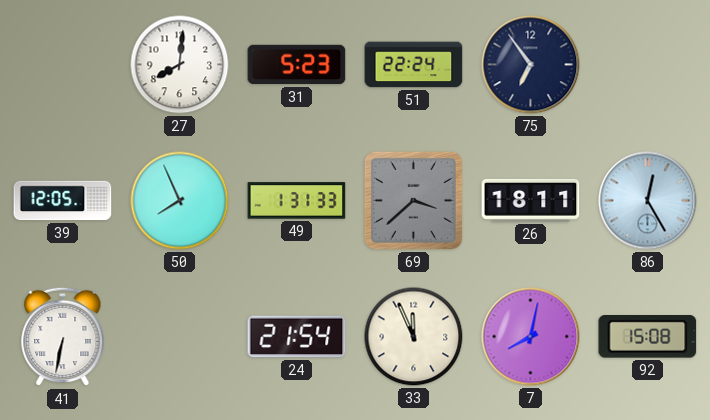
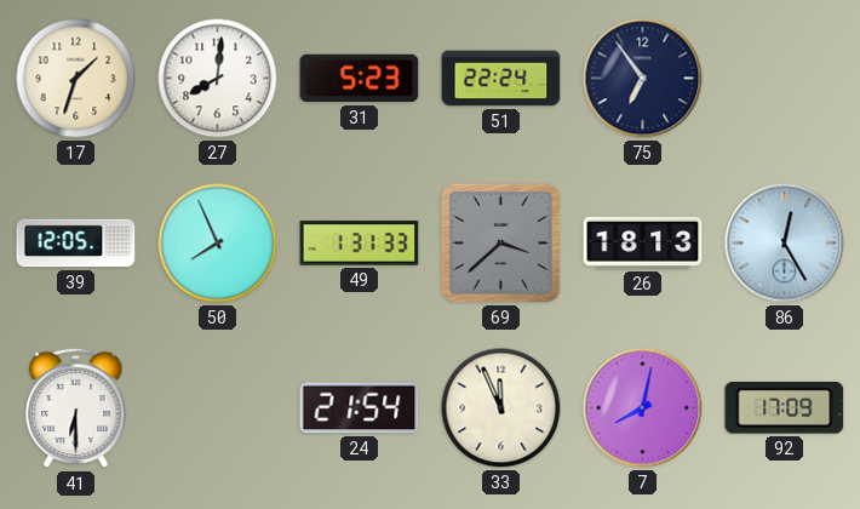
17: none -> 1:33 (76, 79)
26: 18:11 -> 18:13 (643, 242)
41: 6:32 -> 6:30 (76, 408)
92: 15:08 -> 17:09 (785, 408)
